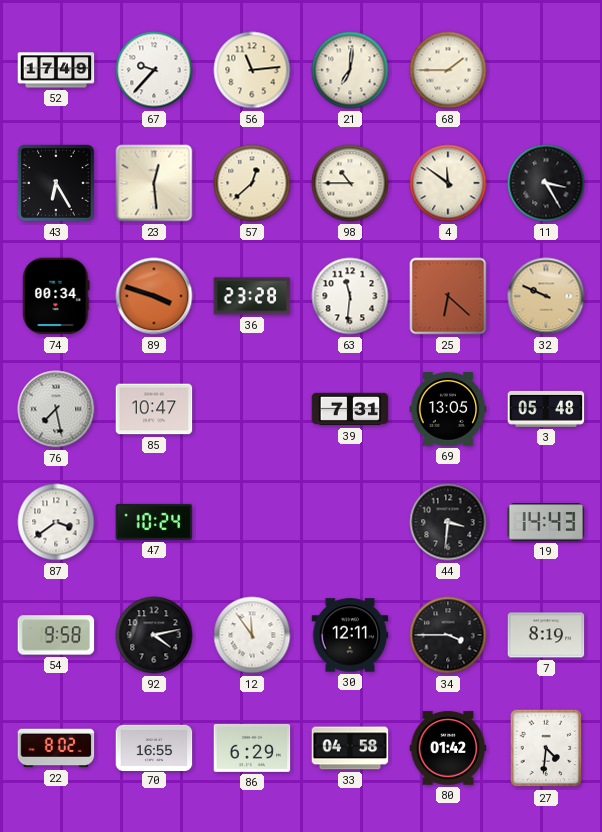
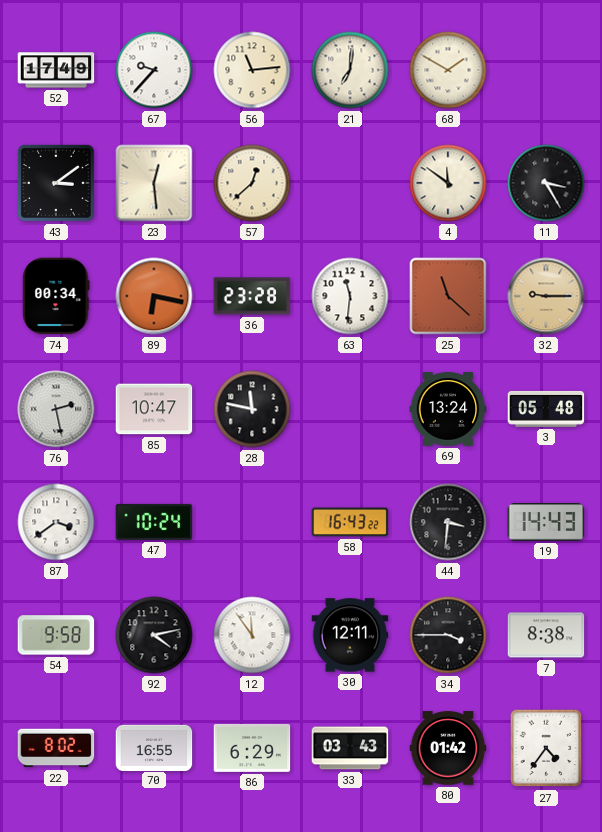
68: 1:45 -> 1:50 (448, 70)
43: 6:25 -> 3:09 (56, 183)
98: 10:45 -> none (350, 183)
89: 3:48 -> 6:17 (154, 296)
25: 6:22 -> 11:22 (448, 296)
32: 9:49 -> 9:15 (546, 296)
76: 7:28 -> 2:28 (56, 409)
28: none -> 11:47 (252, 409)
39: 7:31 -> none (350, 409)
69: 13:05 -> 13:24 (448, 409)
58: none -> 16:43 (350, 522)
7: 8:19 -> 8:38 (546, 635)
33: 04:58 -> 03:43 (350, 748)
27: 4:31 -> 4:36 (546, 748)
